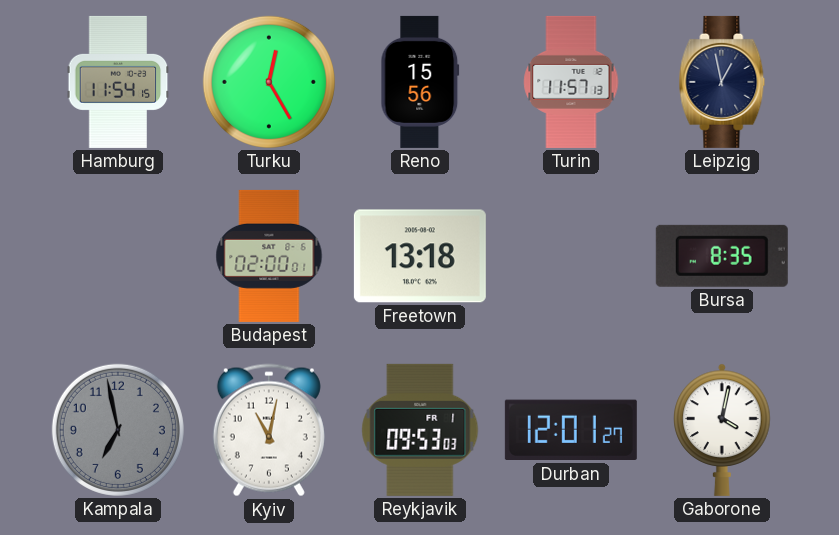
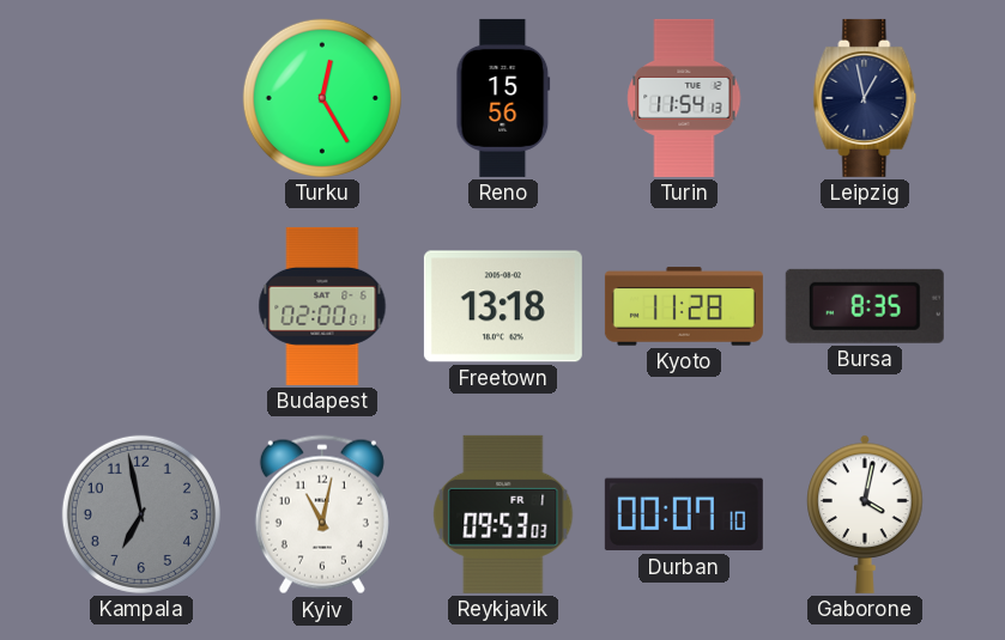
Hamburg: 11:54 -> none (118, 82)
Turin: 11:57 -> 11:54 (684, 98)
Kyoto: none -> 11:28 (684, 306)
Durban: 12:01 -> 00:07 (684, 514)
